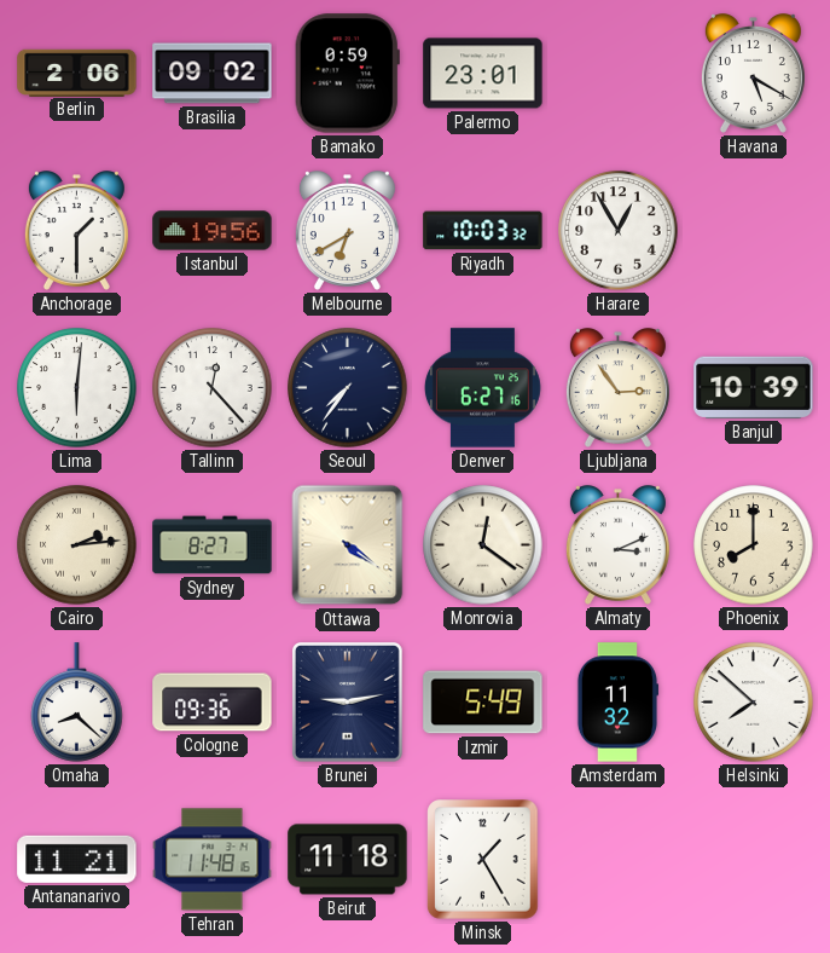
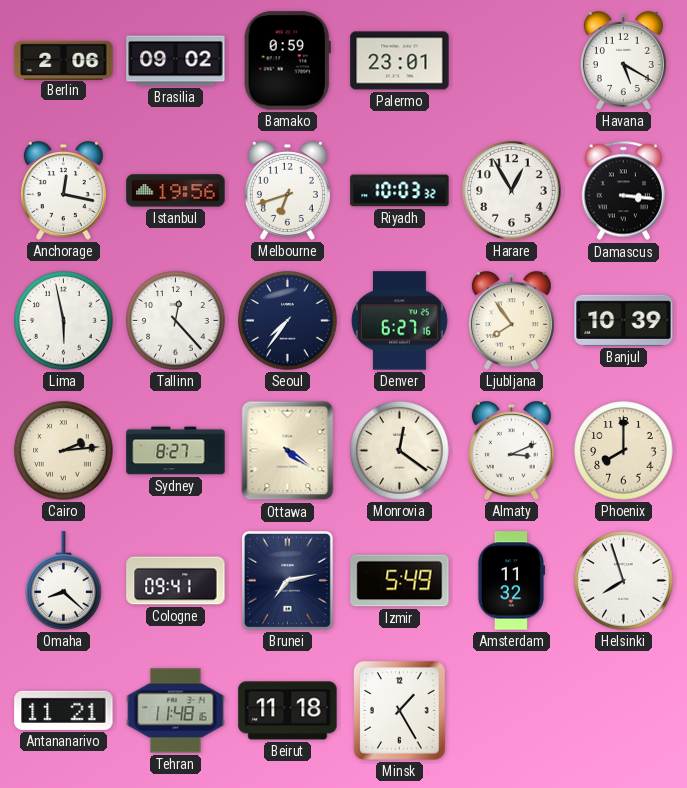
Anchorage: 1:30 -> 12:17 (63, 191)
Melbourne: 6:40 -> 6:42 (287, 191)
Damascus: none -> 3:16 (623, 191)
Lima: 6:01 -> 5:58 (64, 321)
Ljubljana: 2:54 -> 7:54 (511, 321)
Cologne: 09:36 -> 09:41 (176, 581)
Brunei: 9:13 -> 7:13 (287, 580)
Helsinki: 7:52 -> 7:57 (624, 581)
